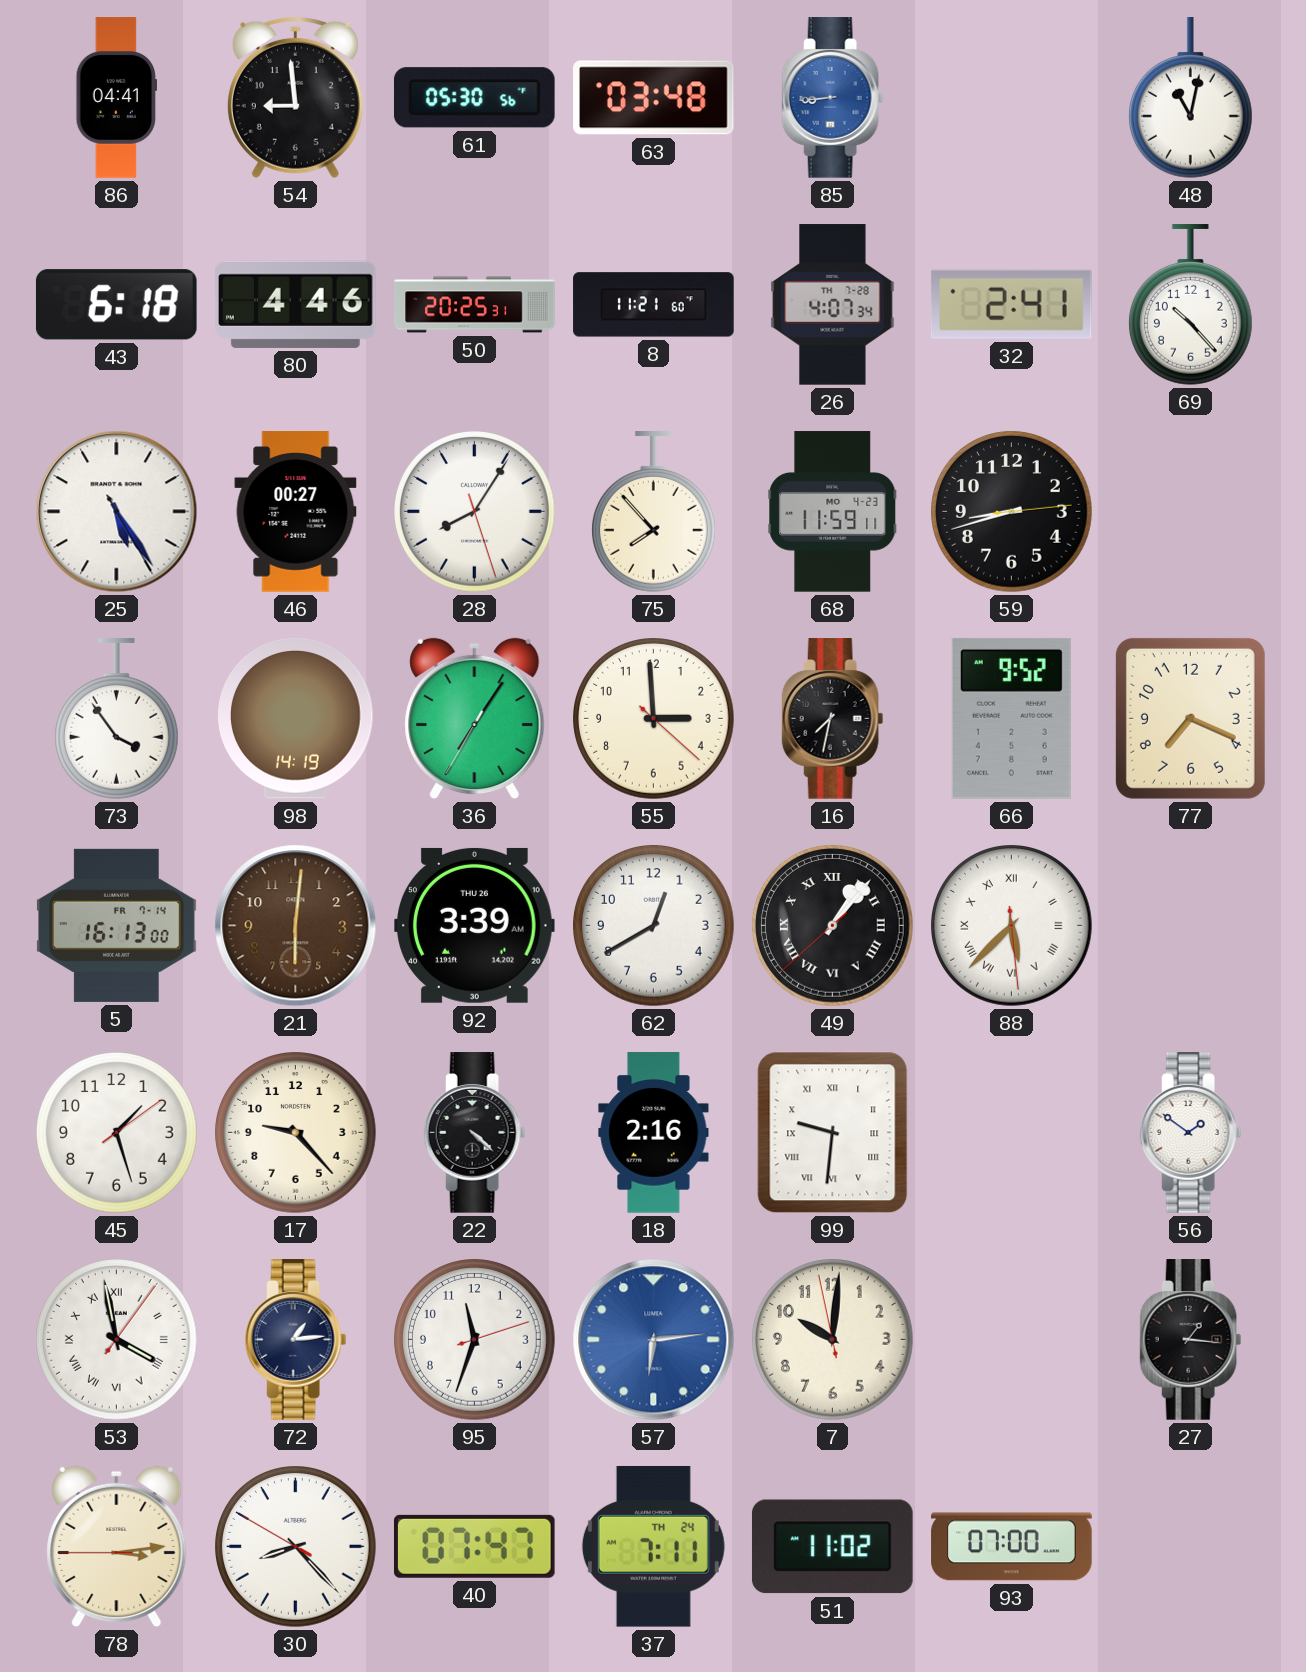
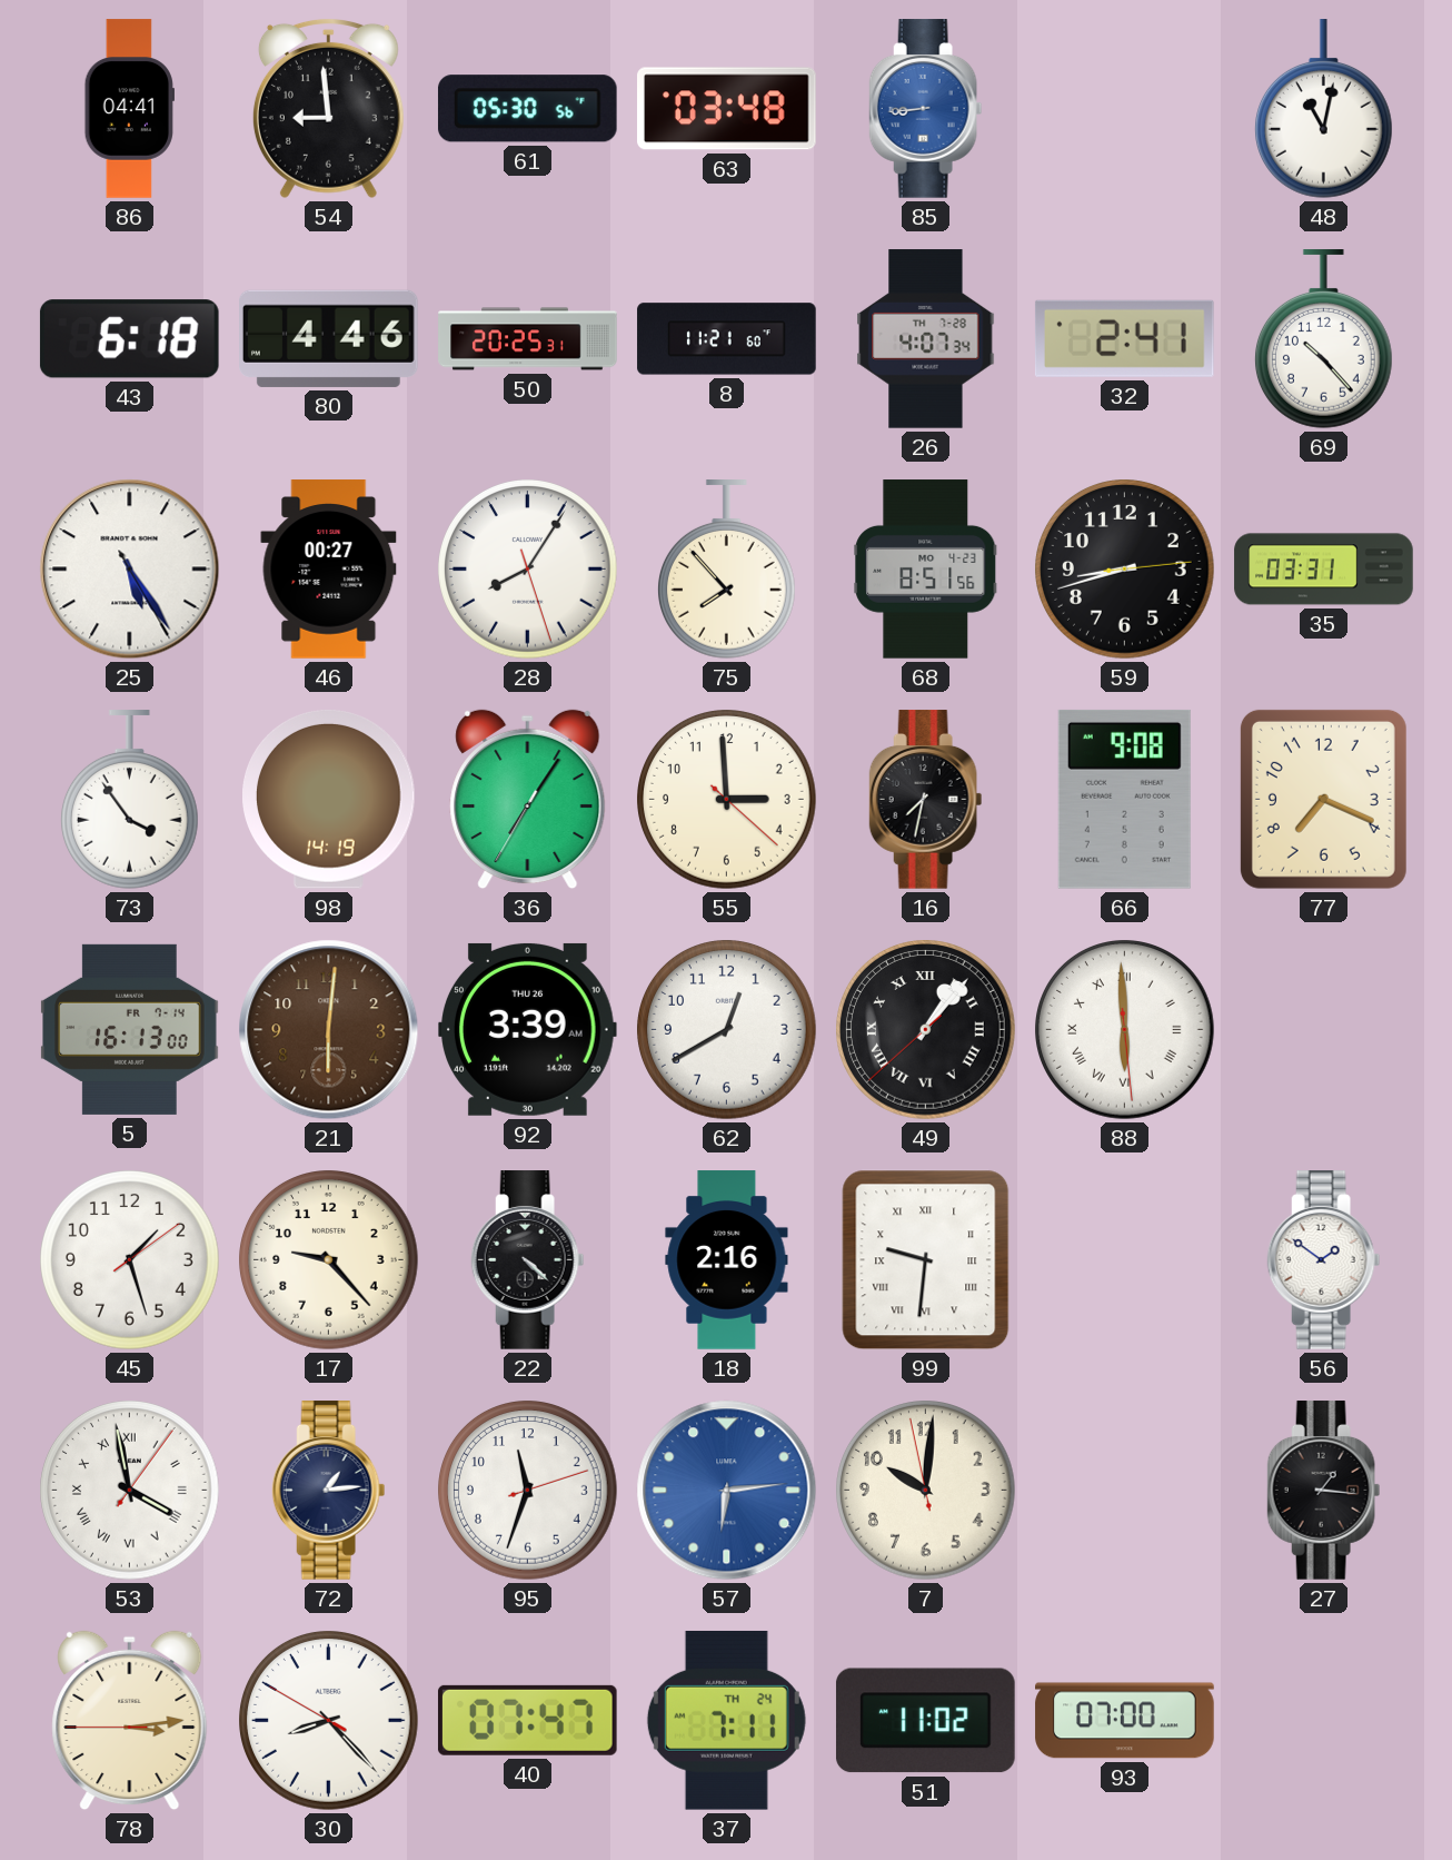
68: 11:59 -> 8:51 (926, 570)
35: none -> 03:31 (1324, 570)
66: 9:52 -> 9:08 (1124, 799)
88: 5:37 -> 5:59 (1125, 1030)
